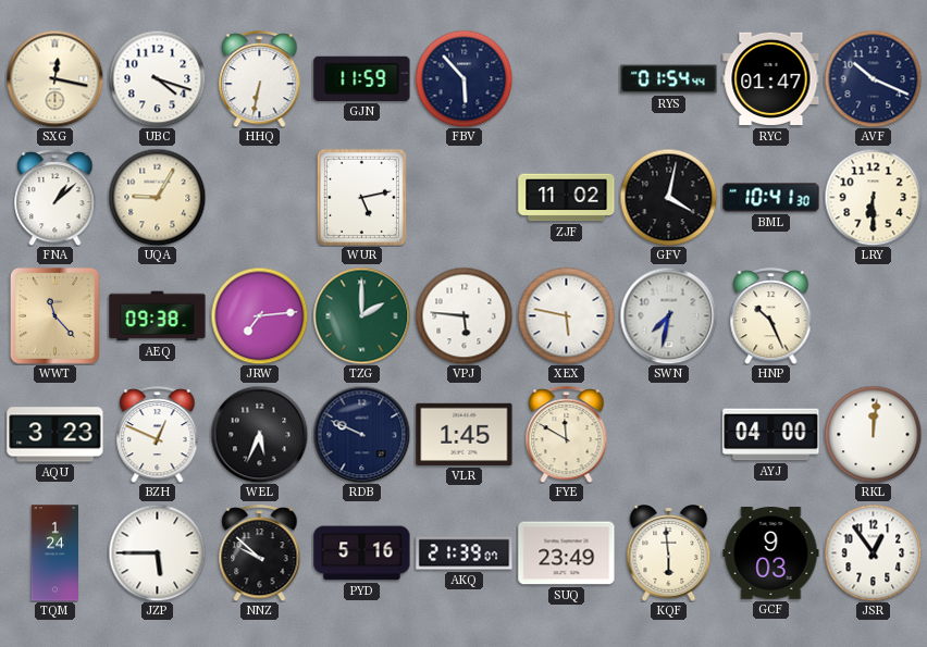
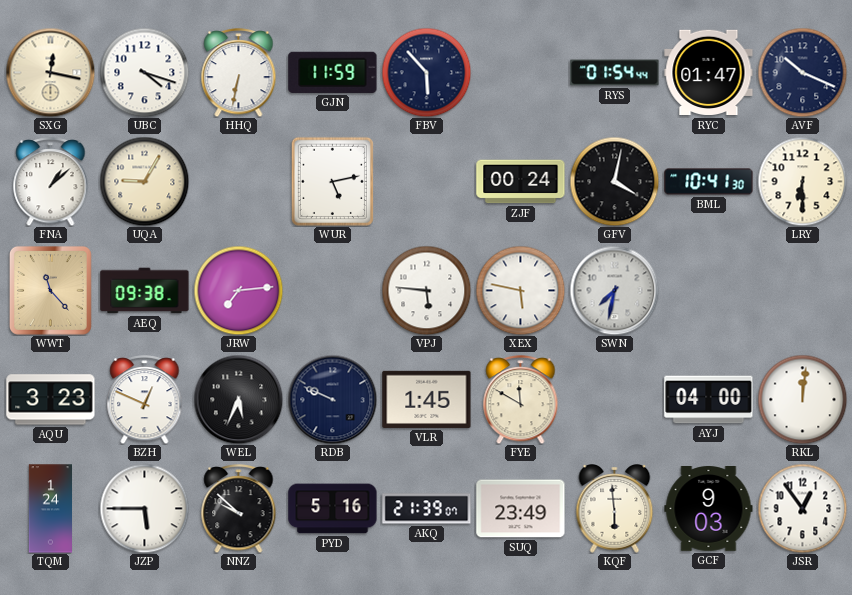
ZJF: 11:02 -> 00:24 (521, 182)
TZG: 2:00 -> none (361, 315)
HNP: 10:26 -> none (771, 316)
